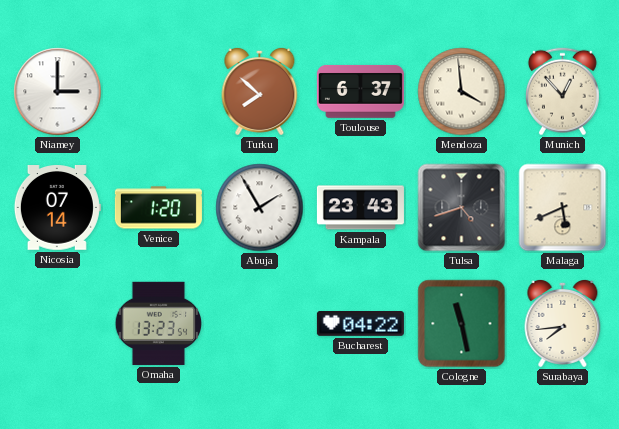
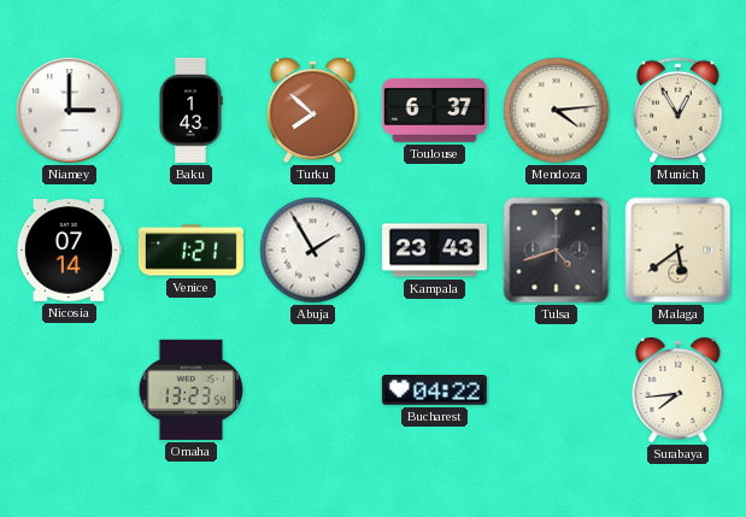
Baku: none -> 1:43 (190, 110)
Mendoza: 3:59 -> 4:14 (557, 111)
Munich: 12:53 -> 12:55 (677, 111)
Venice: 1:20 -> 1:21 (190, 251)
Malaga: 5:41 -> 5:39 (679, 251)
Cologne: 11:28 -> none (462, 324)
